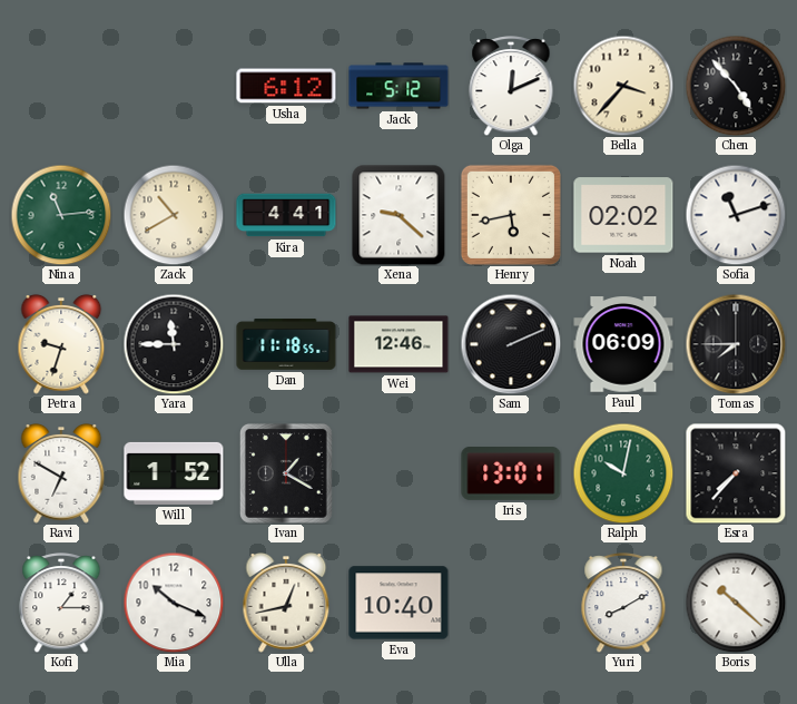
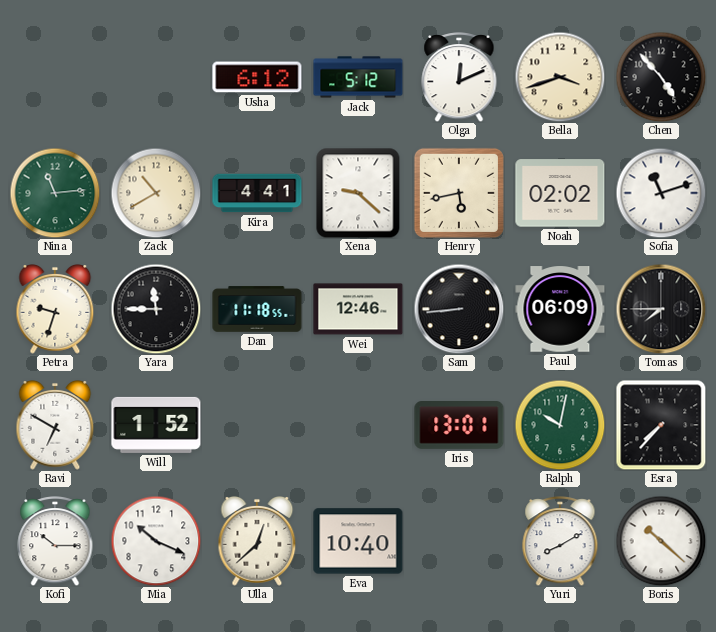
Bella: 3:37 -> 3:42 (560, 77)
Sam: 2:11 -> 8:44 (459, 309)
Ivan: 1:20 -> none (286, 475)
Kofi: 1:15 -> 10:15 (55, 542)
Ulla: 12:43 -> 12:38 (257, 542)
